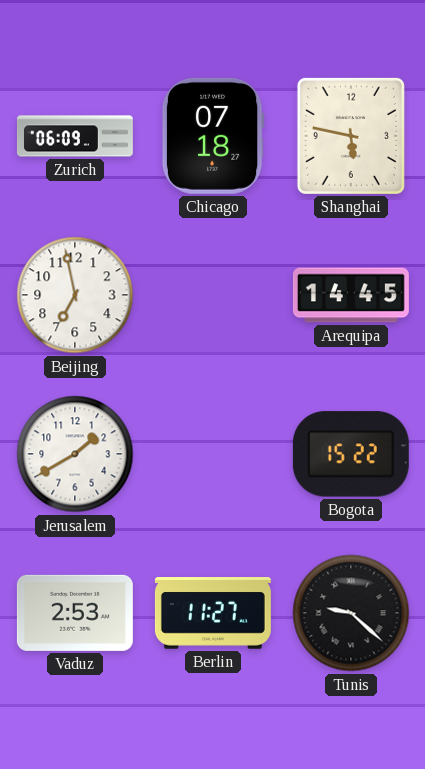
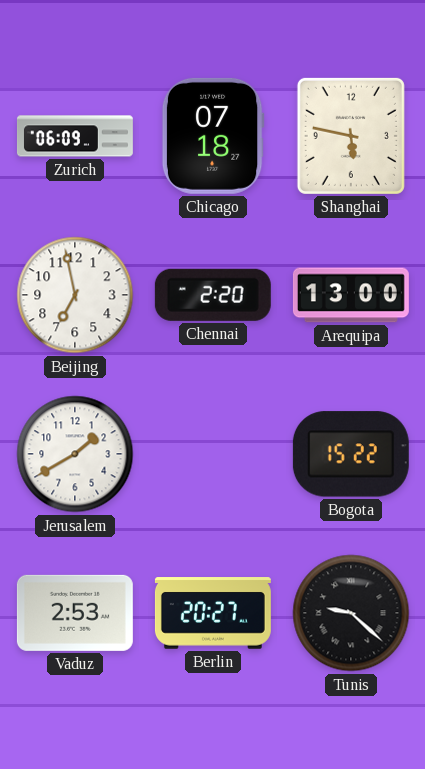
Chennai: none -> 2:20 (213, 295)
Arequipa: 14:45 -> 13:00 (351, 295)
Berlin: 11:27 -> 20:27 (213, 613)
